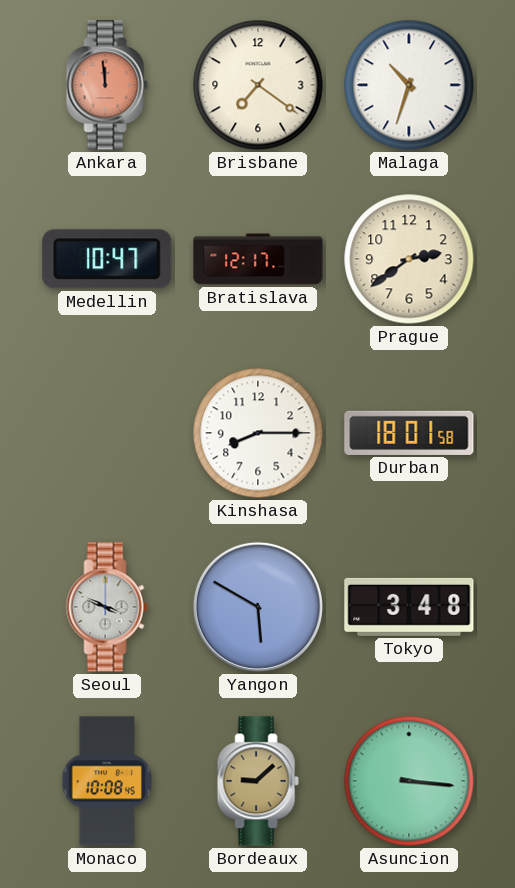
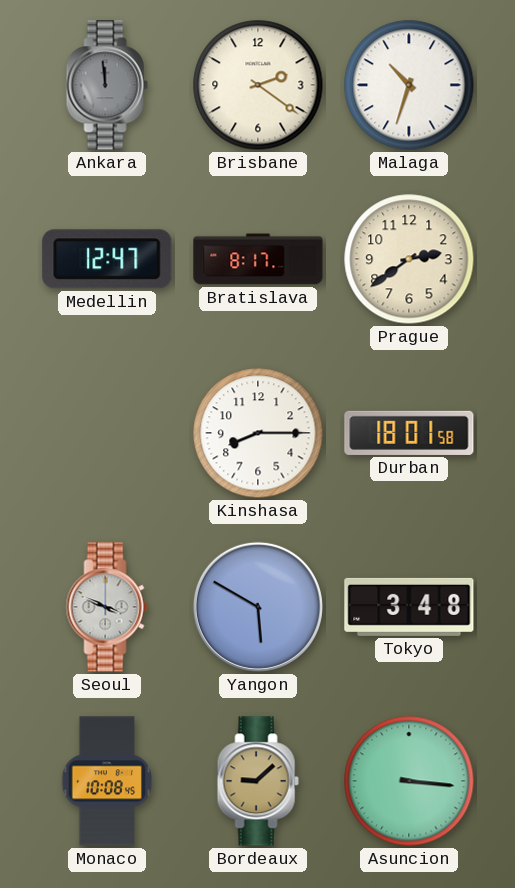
Ankara dial: salmon -> grey (107, 85)
Brisbane: 7:21 -> 2:21 (258, 85)
Medellin: 10:47 -> 12:47 (107, 259)
Bratislava: 12:17 -> 8:17 (258, 259)
